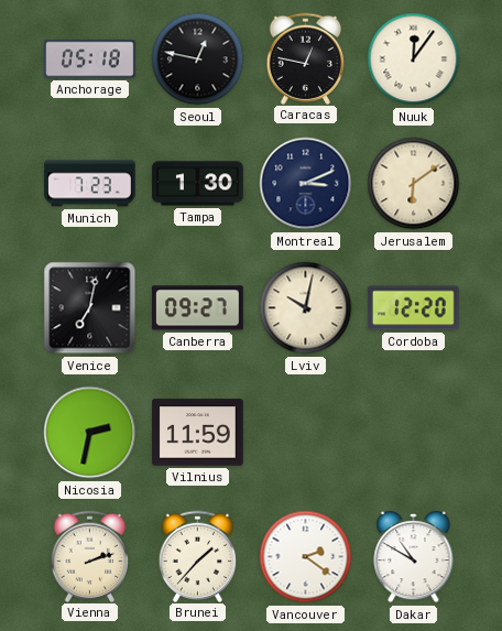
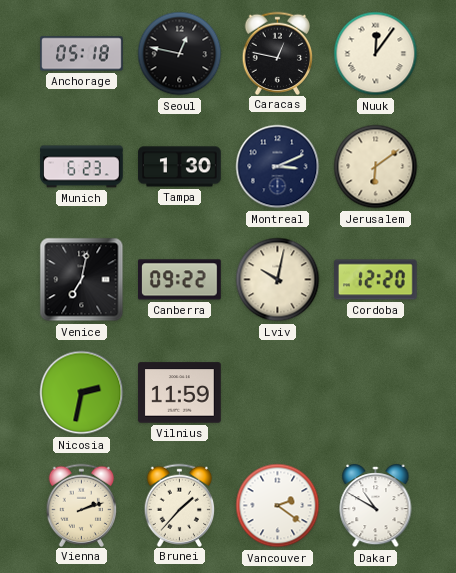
Munich: 7:23 -> 6:23 (82, 167)
Canberra: 09:27 -> 09:22 (180, 280)
